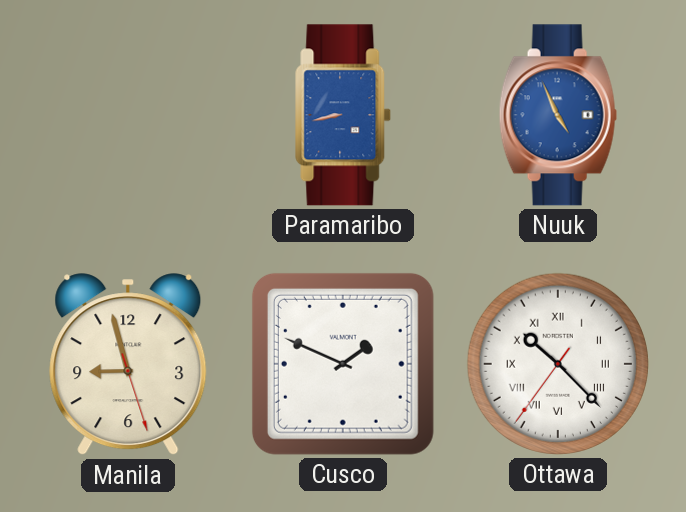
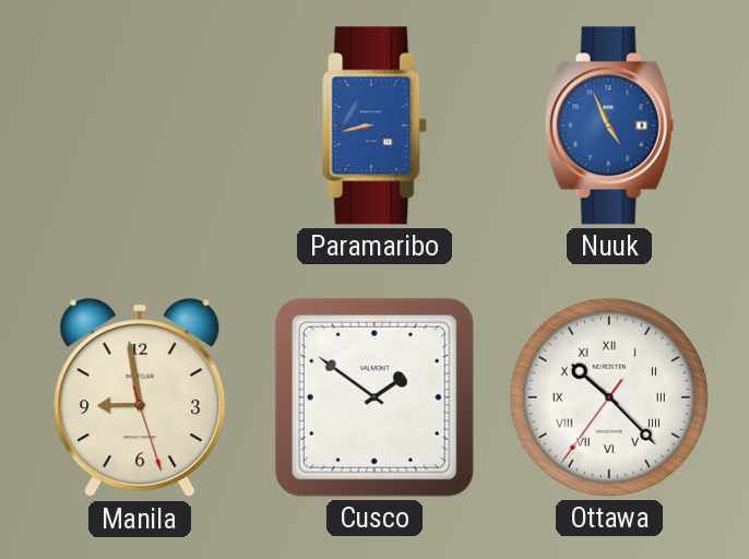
Manila: 8:57 -> 8:58 (140, 399)
Cusco: 1:49 -> 1:51 (374, 397)
